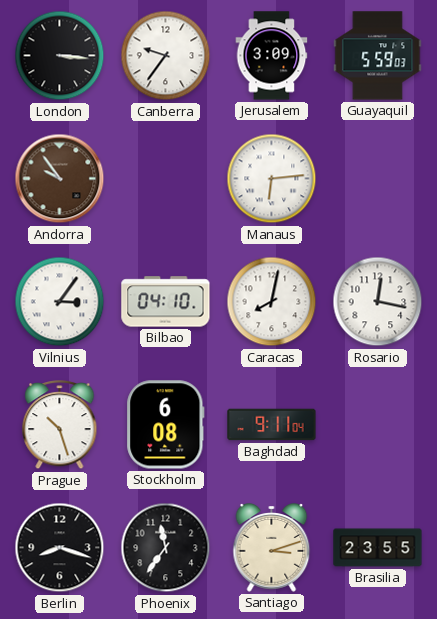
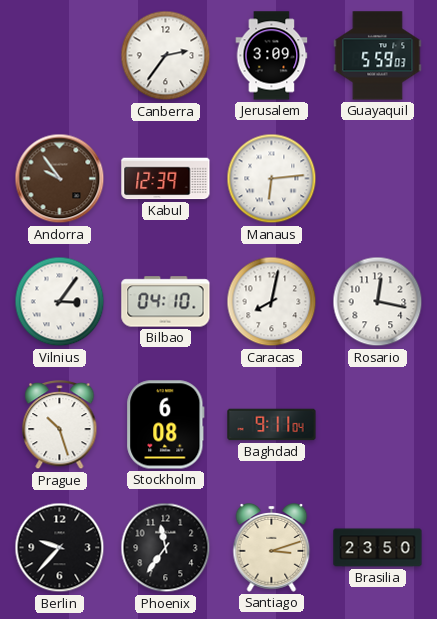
London: 3:16 -> none (60, 56)
Canberra: 9:36 -> 2:36 (166, 56)
Kabul: none -> 12:39 (166, 179)
Berlin: 8:18 -> 9:37 (60, 548)
Brasilia: 23:55 -> 23:50 (378, 548)
